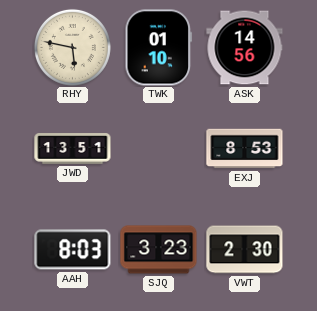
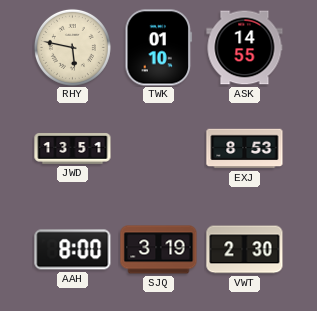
ASK: 14:56 -> 14:55 (245, 48)
AAH: 8:03 -> 8:00 (73, 250)
SJQ: 3:23 -> 3:19 (159, 250)
